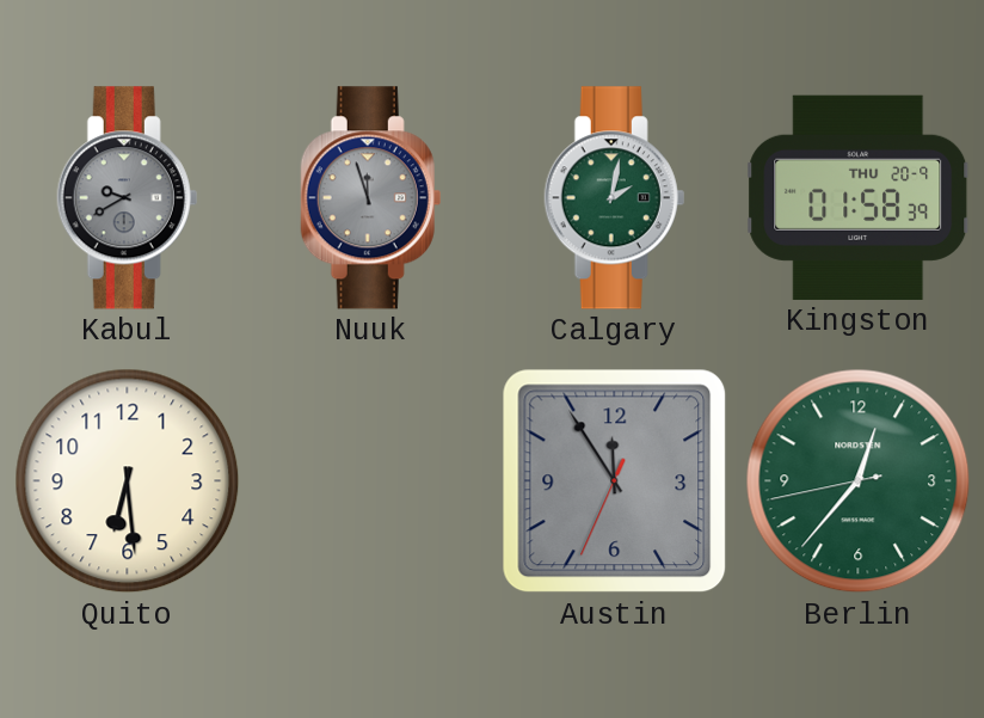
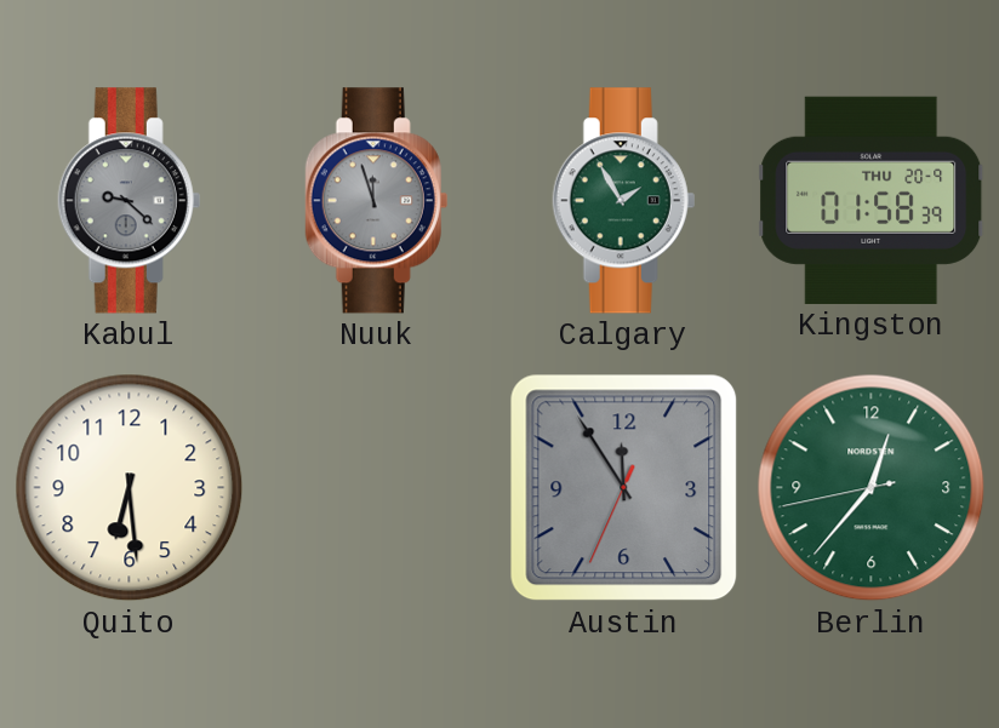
Kabul: 9:40 -> 9:22 (130, 201)
Calgary: 2:02 -> 1:55 (624, 201)
